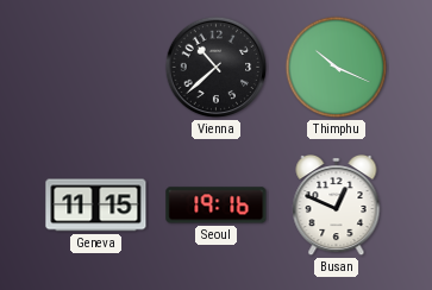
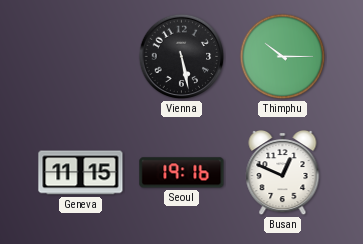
Vienna: 10:38 -> 5:28 (182, 57)
Thimphu: 10:19 -> 10:15 (283, 57)
